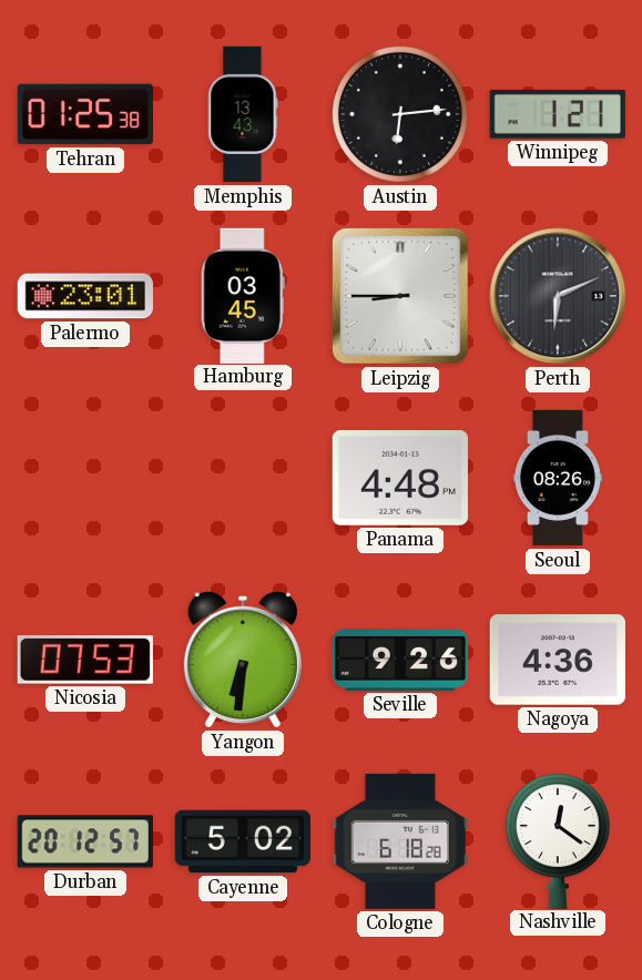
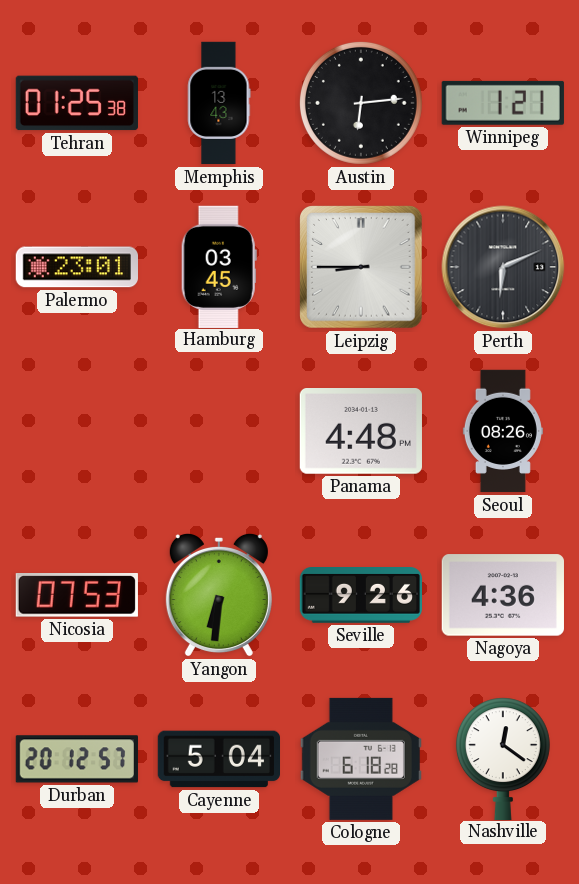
Cayenne: 5:02 -> 5:04 (218, 759)
